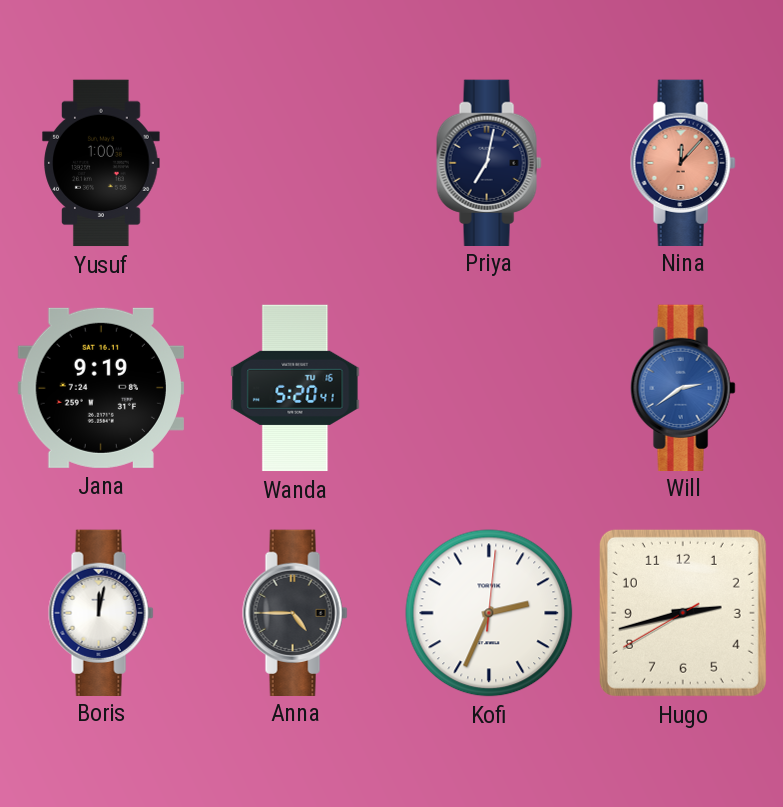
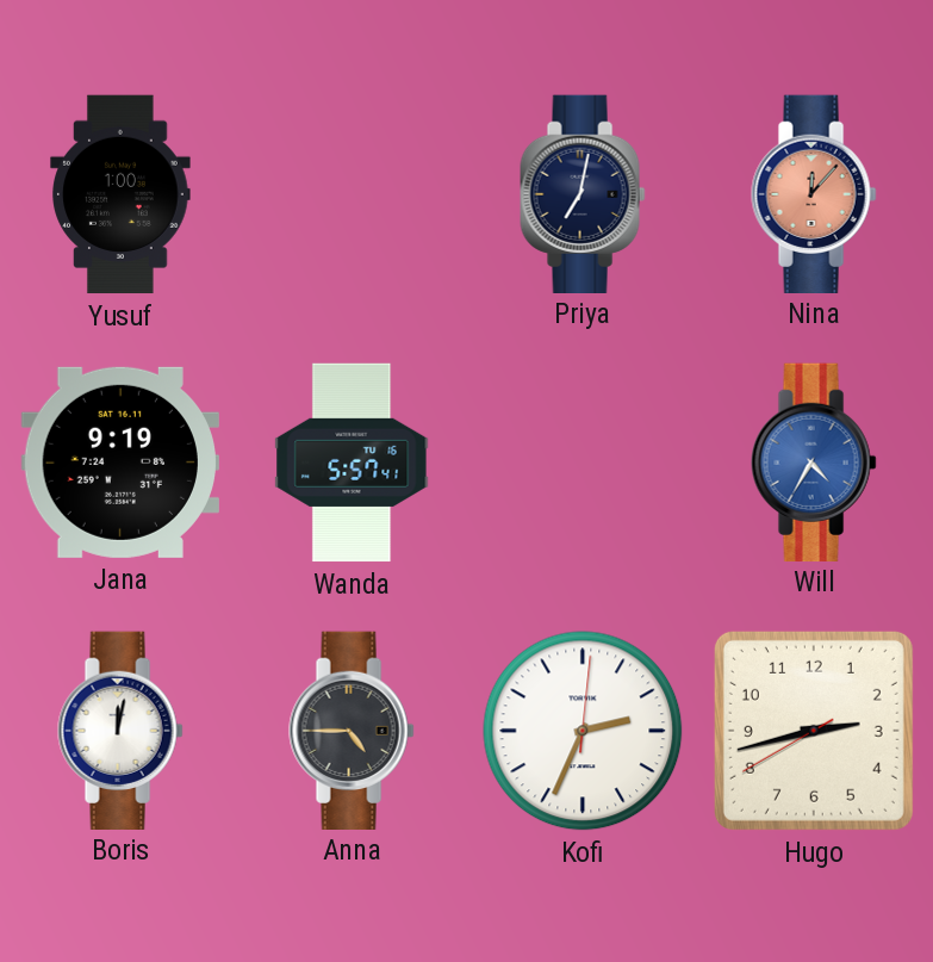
Wanda: 5:20 -> 5:57 (352, 463)
Will: 2:39 -> 4:35 (814, 461)
